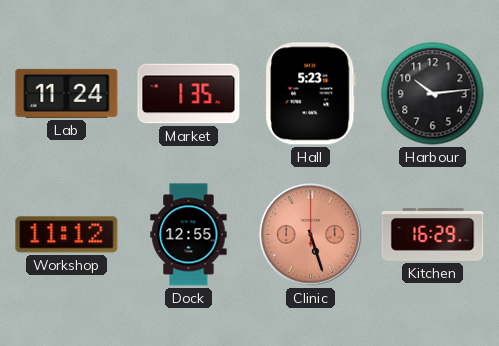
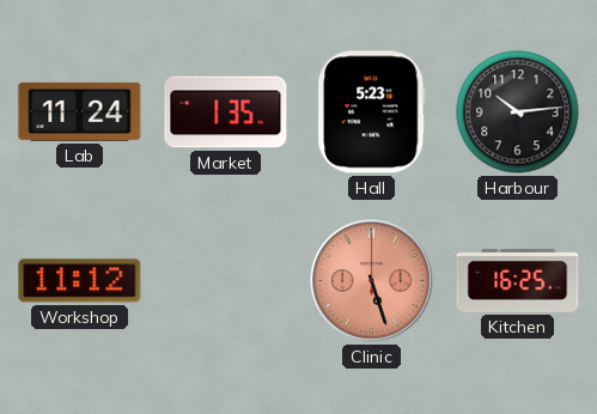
Dock: 12:55 -> none (189, 235)
Kitchen: 16:29 -> 16:25 (518, 280)
